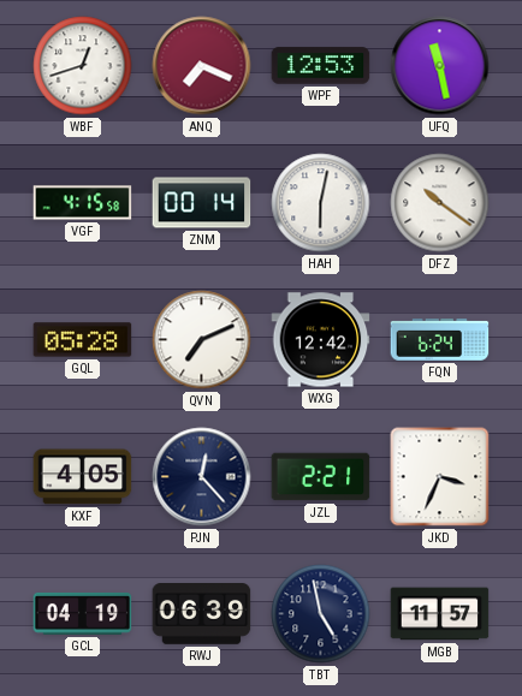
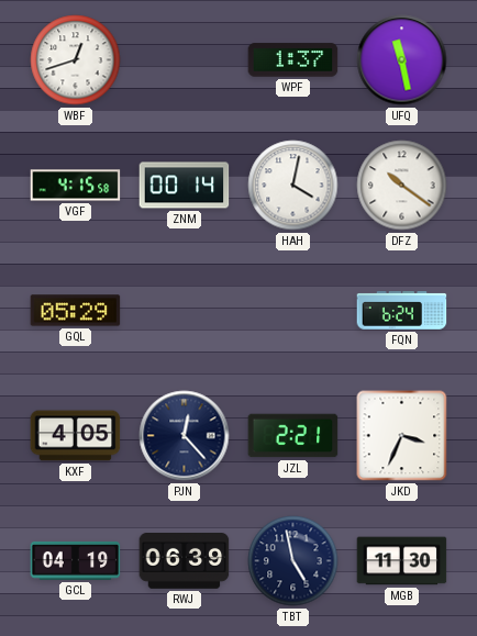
ANQ: 7:19 -> none (202, 66)
WPF: 12:53 -> 1:37 (293, 60)
HAH: 6:02 -> 4:02 (293, 186)
GQL: 05:28 -> 05:29 (76, 311)
QVN: 7:11 -> none (202, 340)
WXG: 12:42 -> none (321, 340)
MGB: 11:57 -> 11:30 (402, 561)
